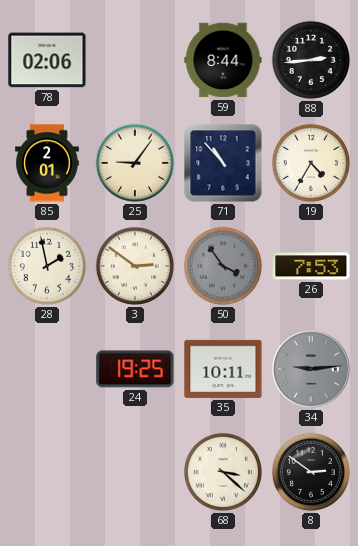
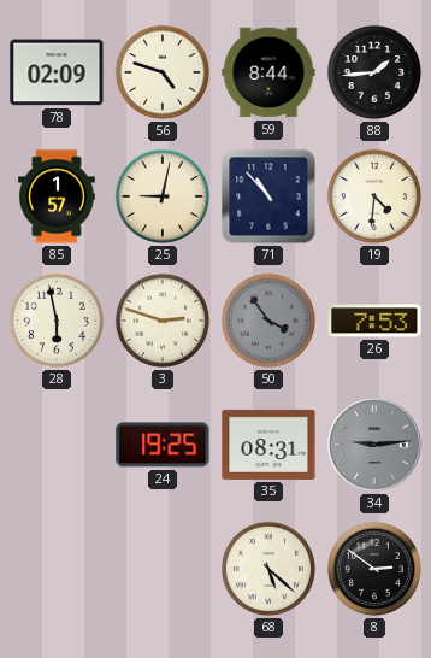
78: 02:06 -> 02:09 (57, 72)
56: none -> 4:48 (163, 72)
88: 2:44 -> 1:44 (374, 72)
85: 2:01 -> 1:57 (57, 196)
25: 9:06 -> 9:02 (163, 196)
19: 4:35 -> 4:31 (374, 196)
28: 1:58 -> 5:58 (57, 321)
3: 2:51 -> 2:48 (163, 321)
35: 10:11 -> 08:31 (268, 445)
68: 3:22 -> 5:22 (268, 569)
